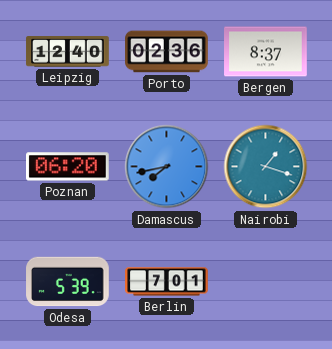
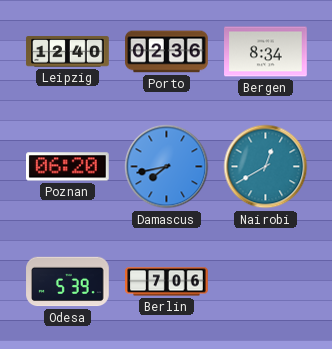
Bergen: 8:37 -> 8:34 (266, 52)
Nairobi: 1:18 -> 12:40 (266, 167)
Berlin: 7:01 -> 7:06 (167, 282)
